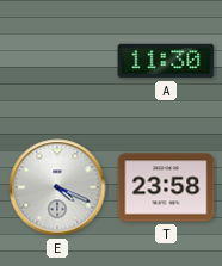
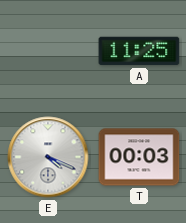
A: 11:30 -> 11:25 (139, 51)
T: 23:58 -> 00:03 (139, 157)
